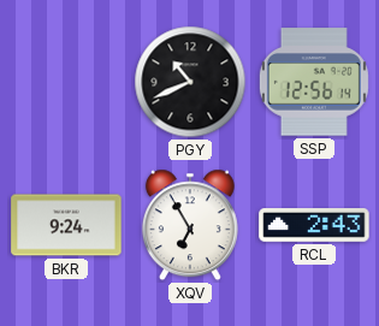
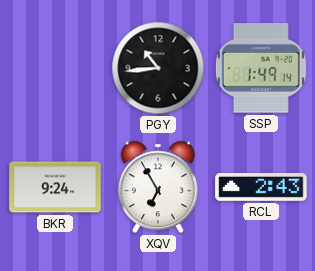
PGY: 10:41 -> 10:44 (158, 68)
SSP: 12:56 -> 1:49 (261, 68)
